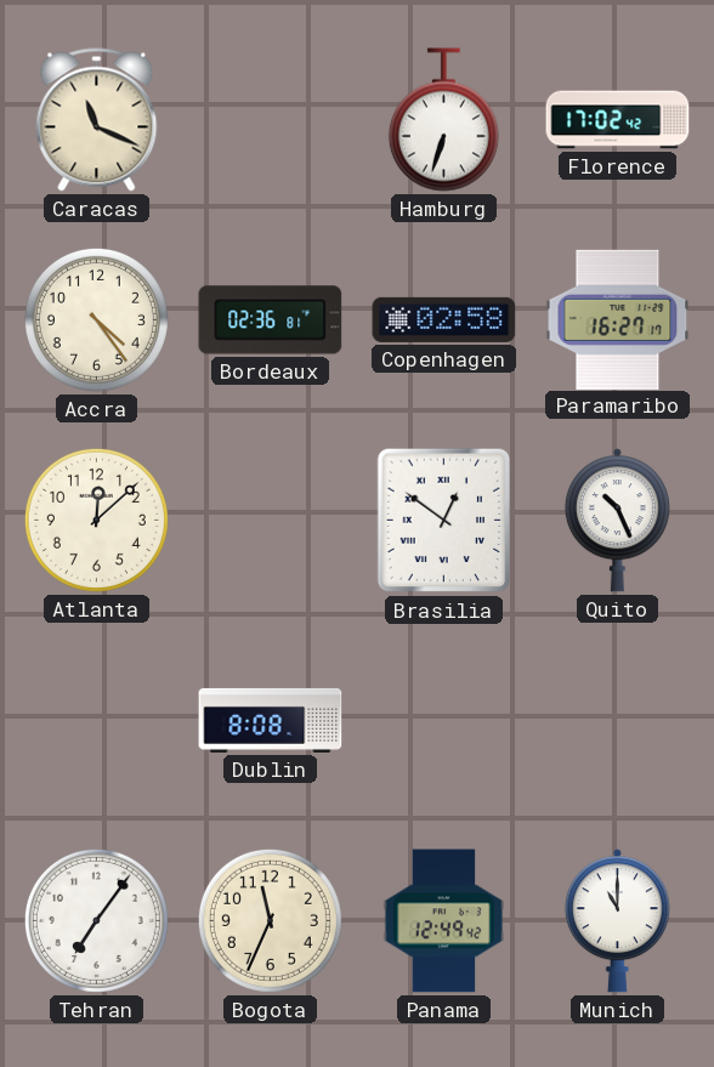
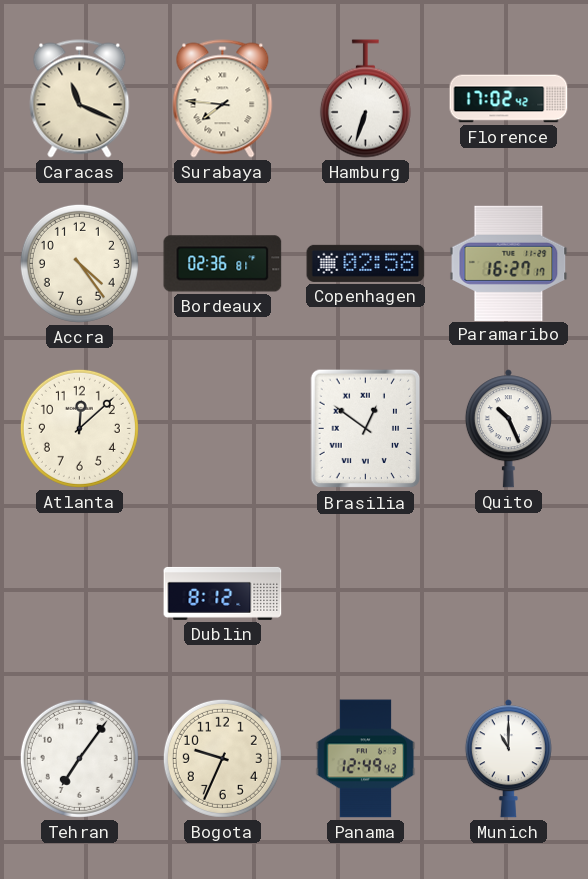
Surabaya: none -> 7:46 (223, 99)
Dublin: 8:08 -> 8:12 (223, 593)
Bogota: 11:34 -> 9:34 (222, 758)
